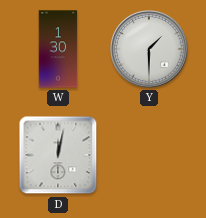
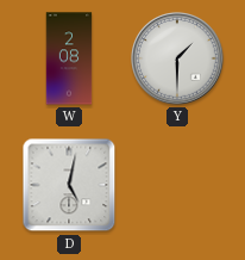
W: 1:30 -> 2:08 (69, 58)
D: 12:02 -> 5:02 (69, 185)
